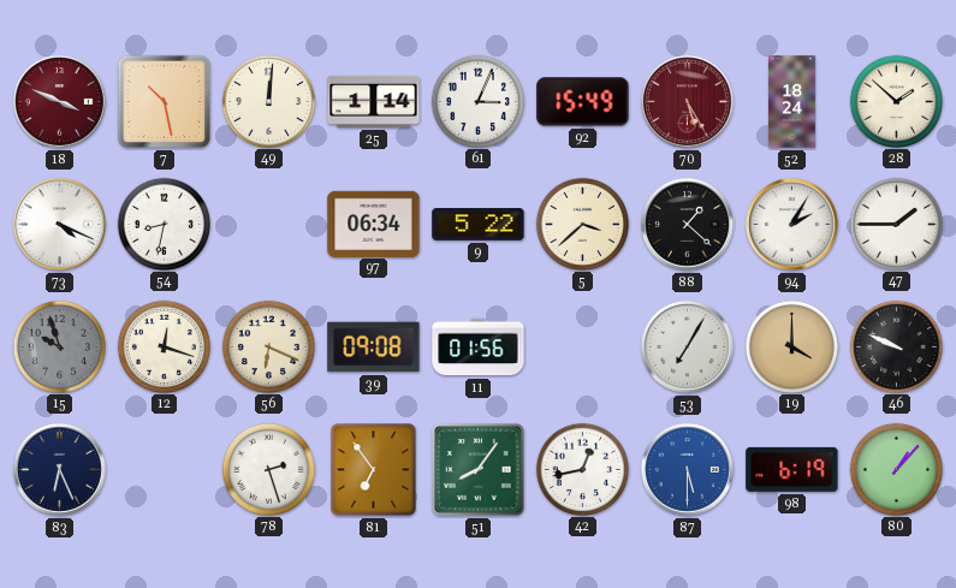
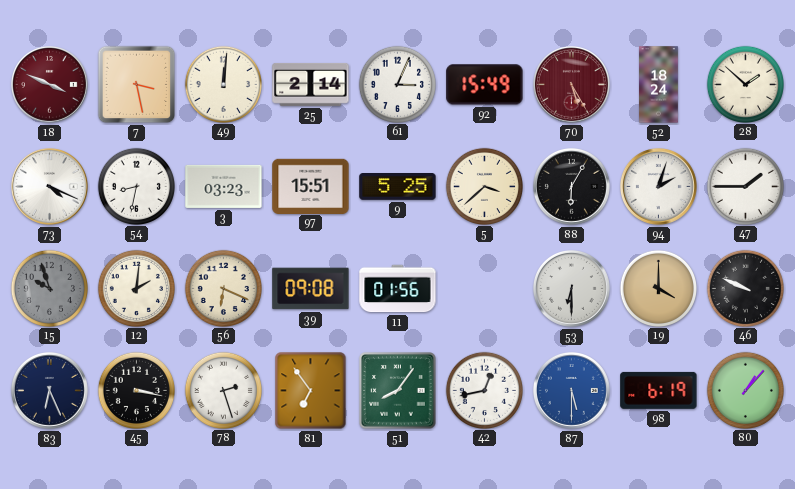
7: 10:28 -> 3:28 (137, 85)
25: 1:14 -> 2:14 (311, 84)
3: none -> 03:23 (224, 186)
97: 06:34 -> 15:51 (311, 186)
9: 5:22 -> 5:25 (398, 187)
88: 1:22 -> 6:05 (571, 186)
94: 2:05 -> 2:03 (658, 186)
12: 12:18 -> 2:01 (136, 288)
53: 7:05 -> 6:30 (571, 288)
45: none -> 3:17 (136, 390)
